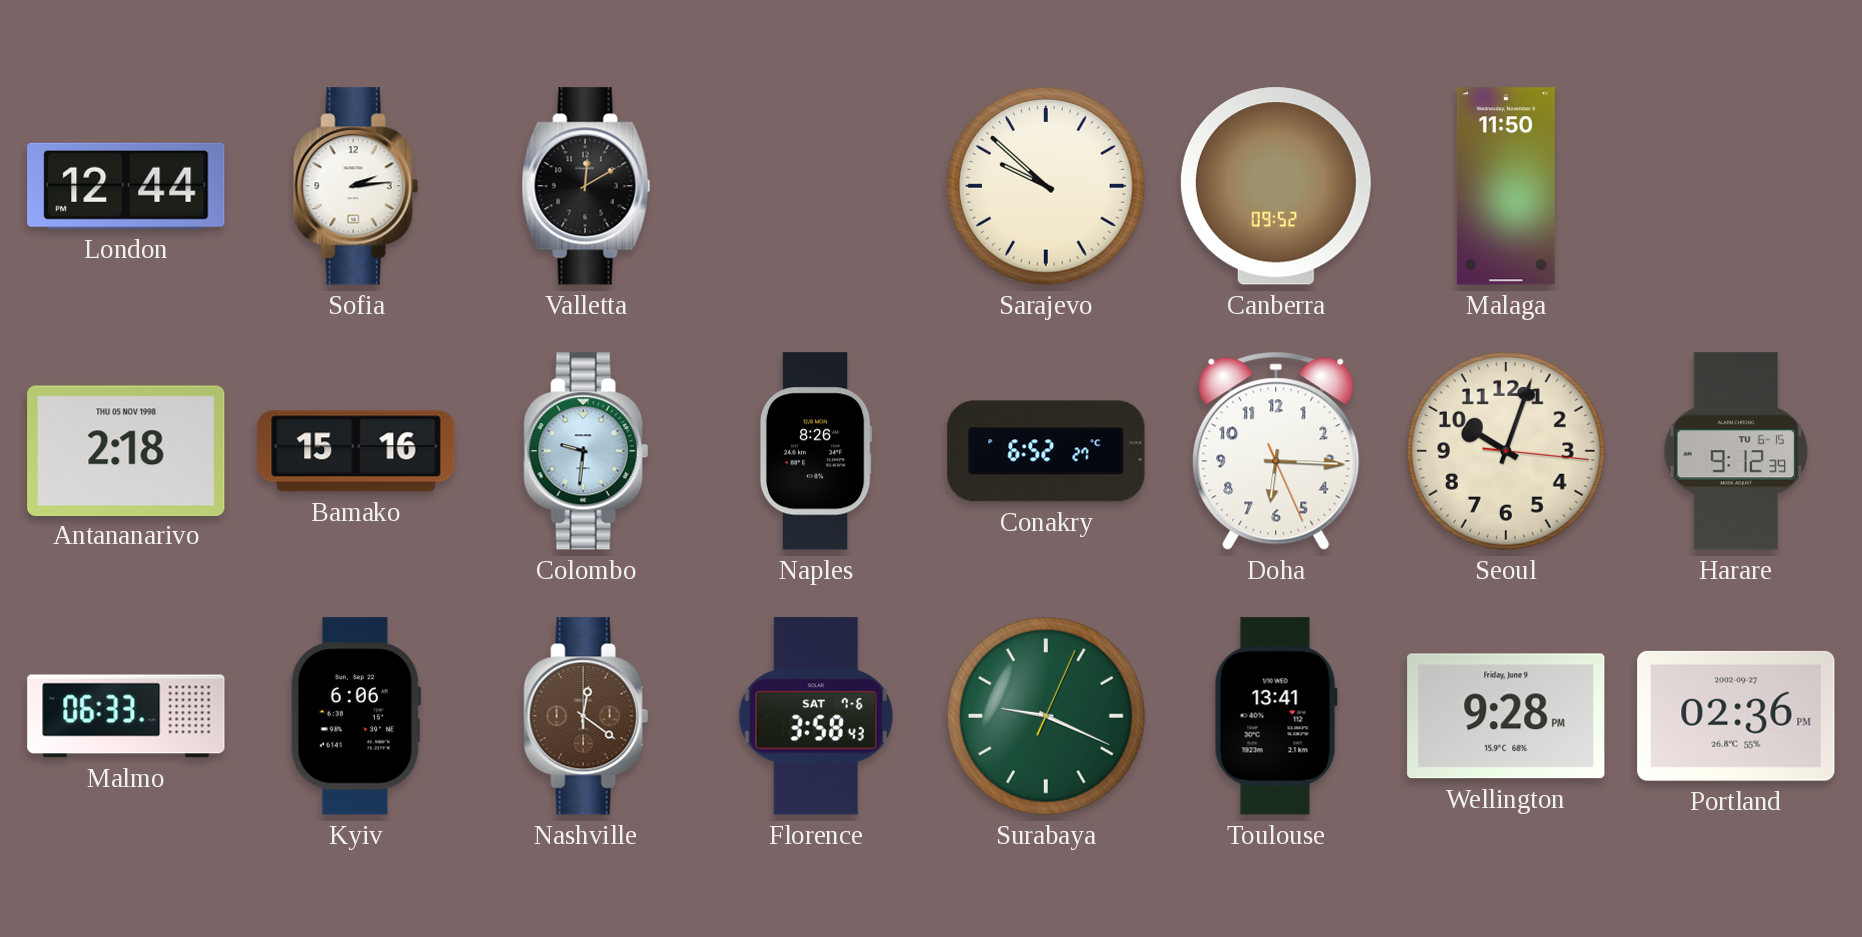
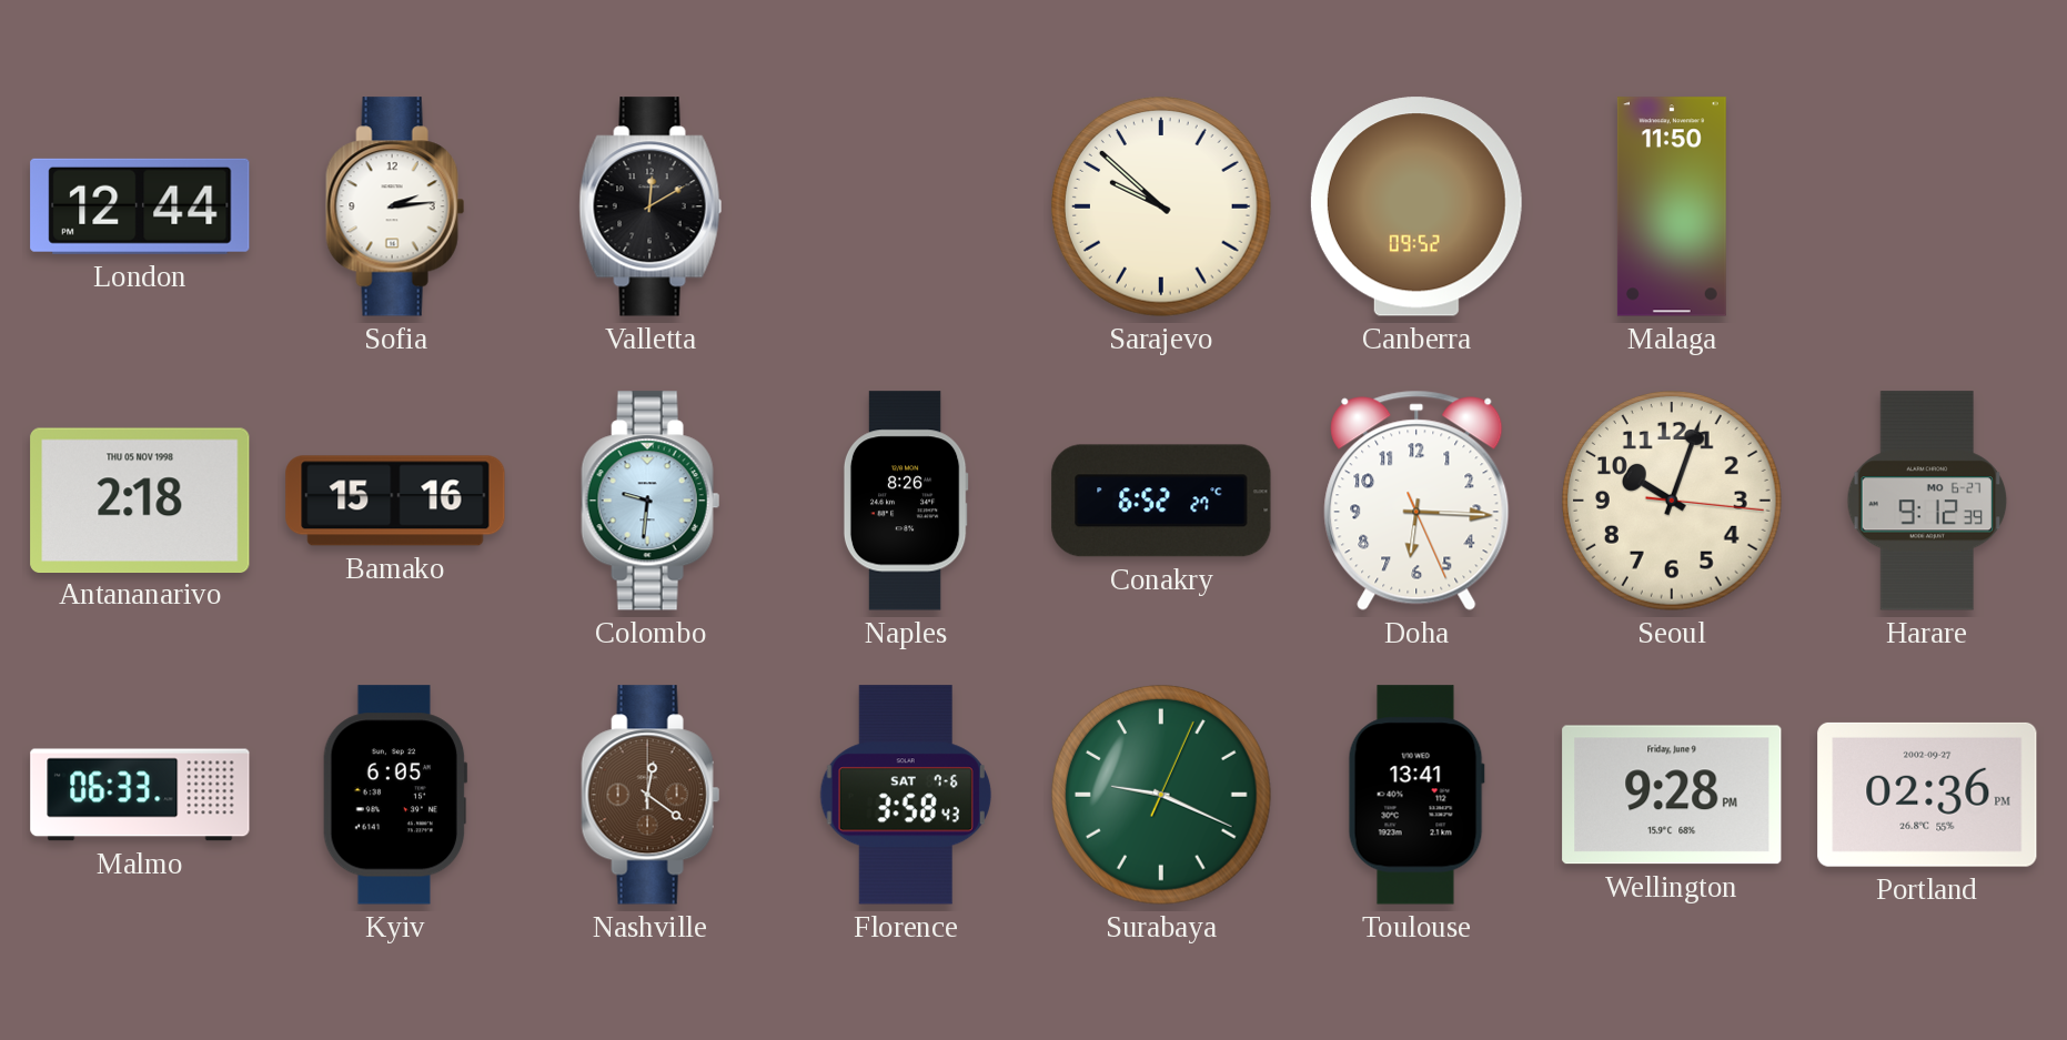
Harare date: TU 6-15 -> MO 6-27 (1927, 501)
Kyiv: 6:06 -> 6:05 (395, 795)
